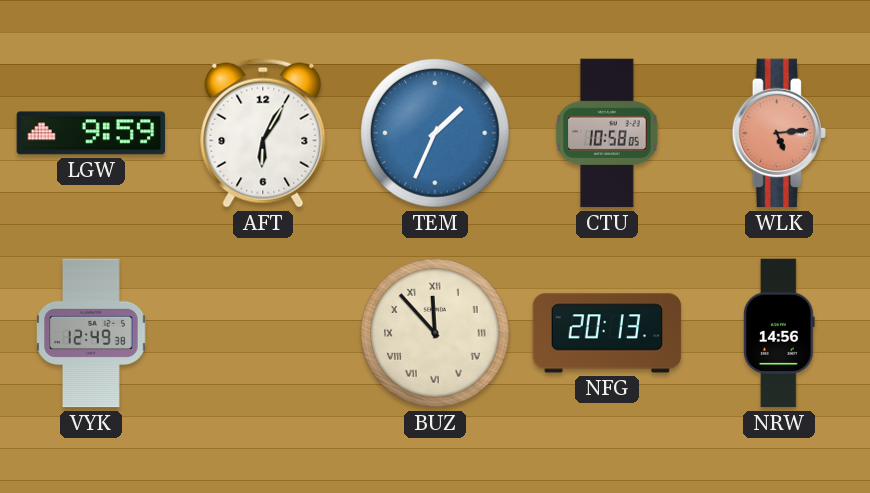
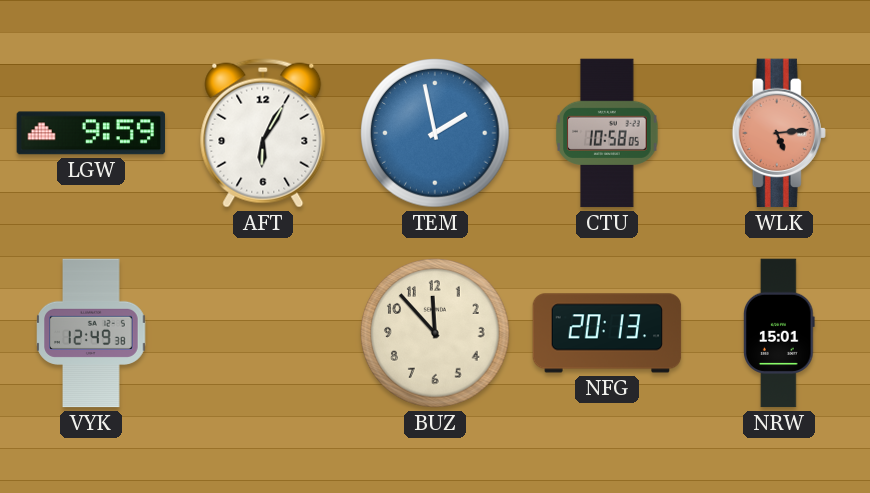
TEM: 1:34 -> 1:58 (435, 133)
BUZ numerals: Roman -> Arabic (435, 333)
NRW: 14:56 -> 15:01 (779, 333)
